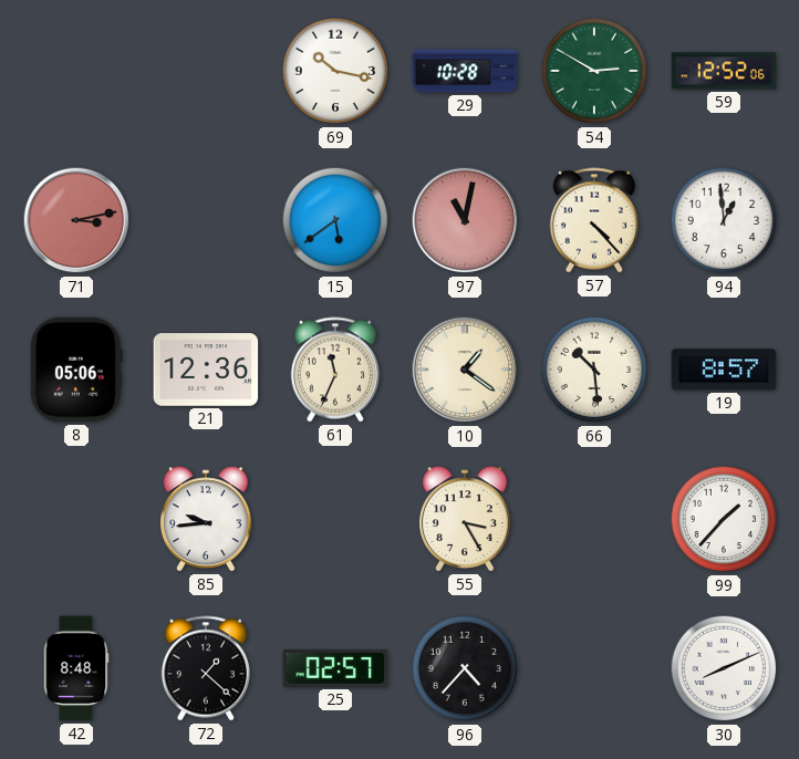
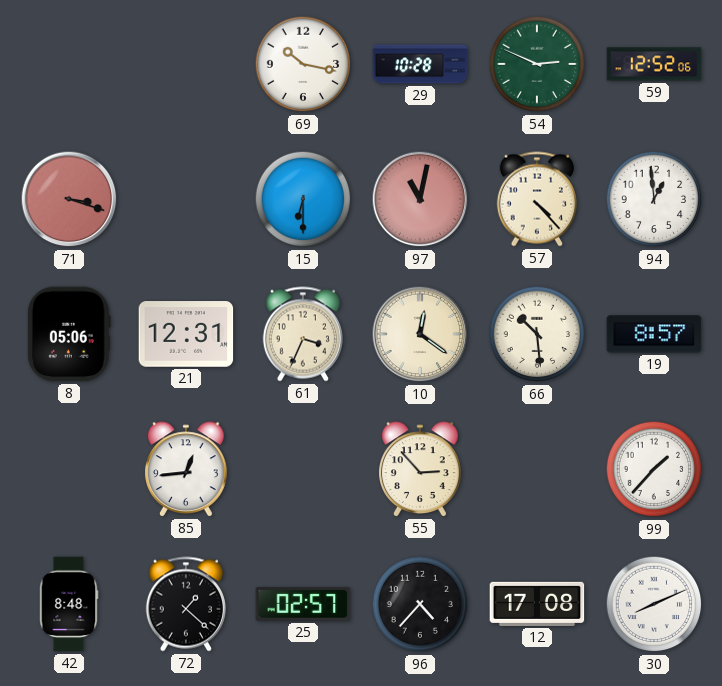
54: 2:50 -> 2:49 (537, 64)
71: 3:13 -> 3:18 (69, 199)
15: 5:39 -> 6:30 (303, 199)
21: 12:36 -> 12:31 (186, 334)
61: 11:34 -> 3:34 (303, 334)
10: 1:21 -> 12:21 (420, 334)
85: 9:44 -> 12:44 (187, 469)
55: 3:25 -> 2:53 (421, 469)
12: none -> 17:08 (537, 604)
